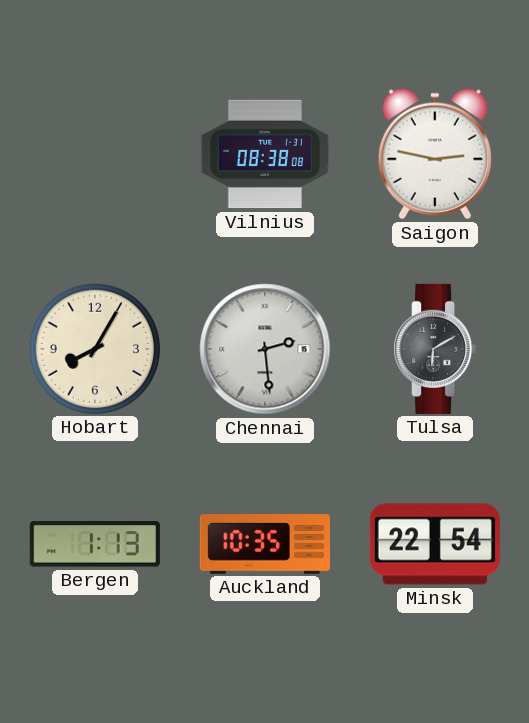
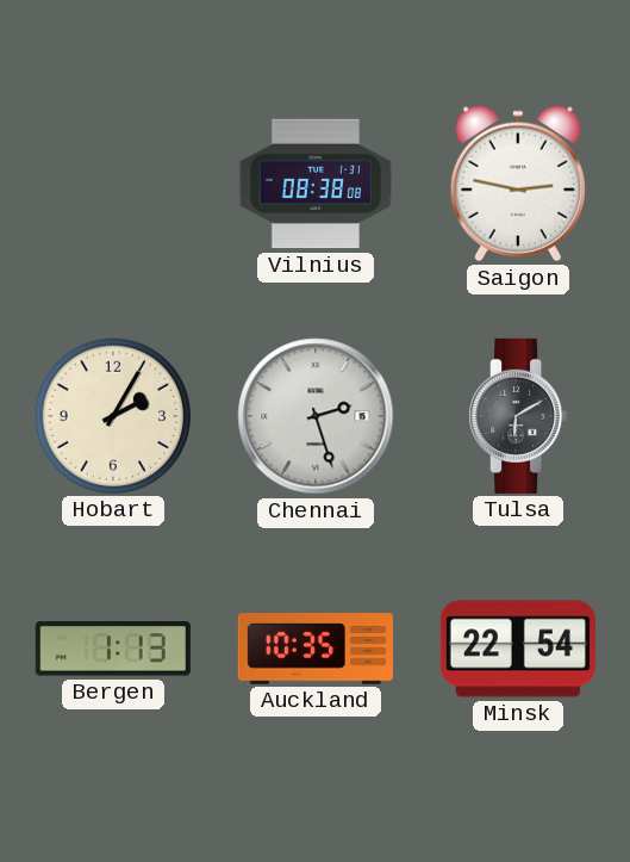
Hobart: 8:05 -> 2:05 (113, 416)
Chennai: 2:29 -> 2:27 (316, 416)
